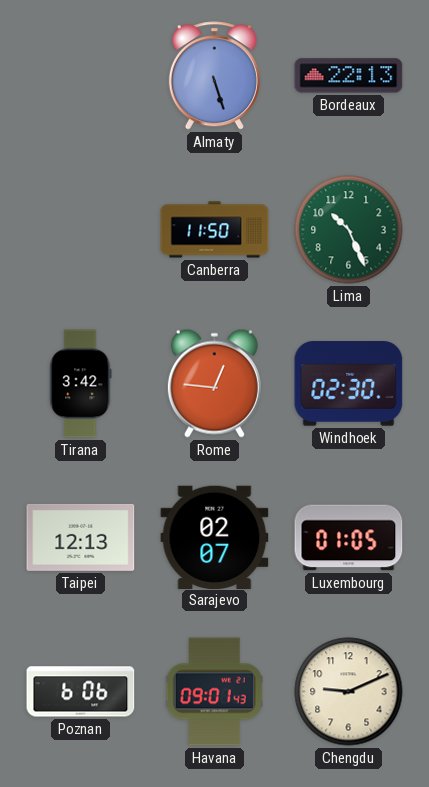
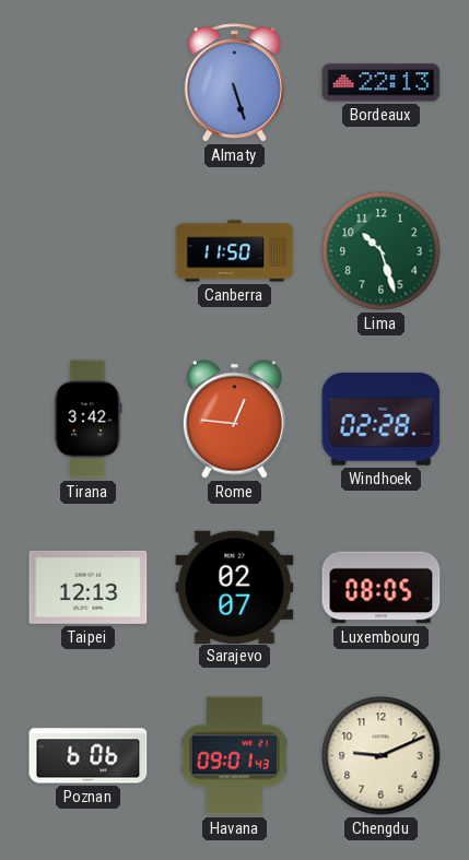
Lima: 10:26 -> 10:27 (382, 251)
Windhoek: 02:30 -> 02:28 (382, 420)
Luxembourg: 01:05 -> 08:05 (382, 588)
